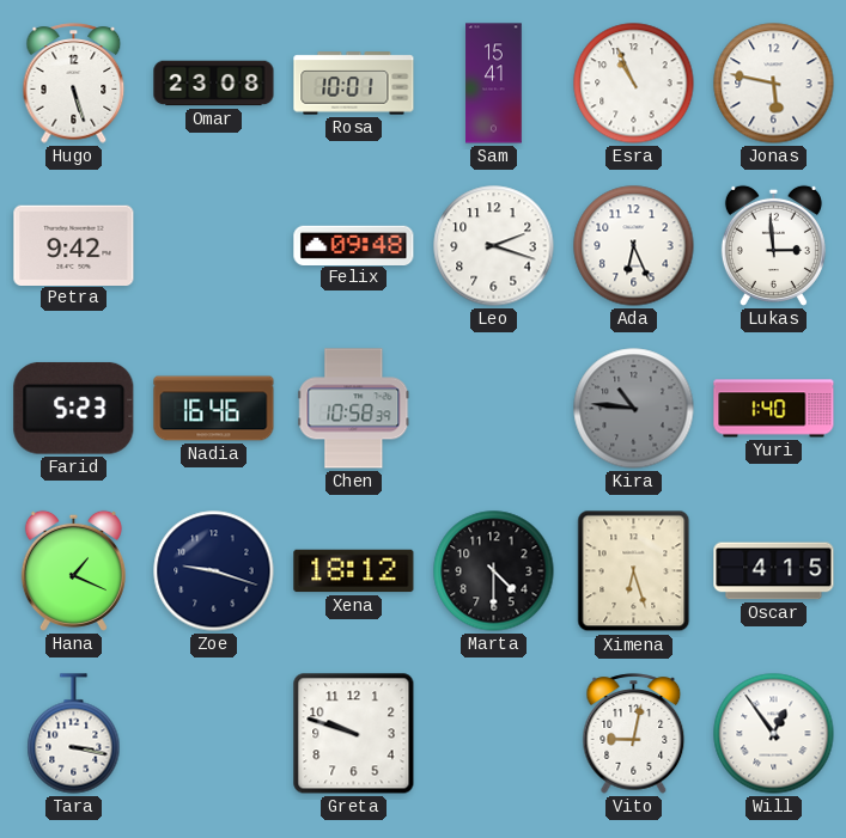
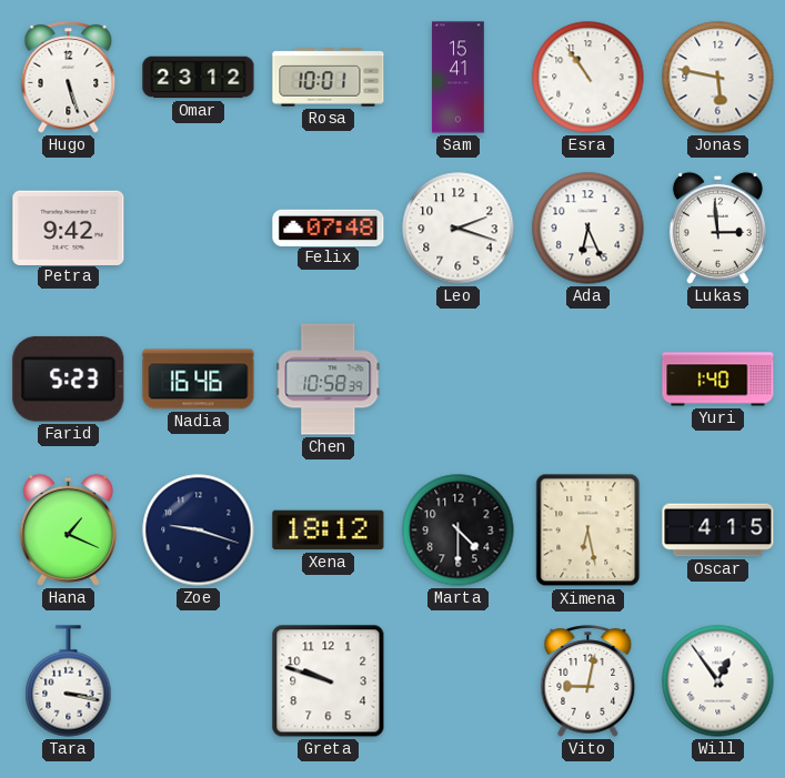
Omar: 23:08 -> 23:12 (199, 78)
Esra: 10:56 -> 10:54 (588, 78)
Felix: 09:48 -> 07:48 (329, 228)
Kira: 10:46 -> none (634, 409)
Ximena: 6:27 -> 6:28 (588, 531)
